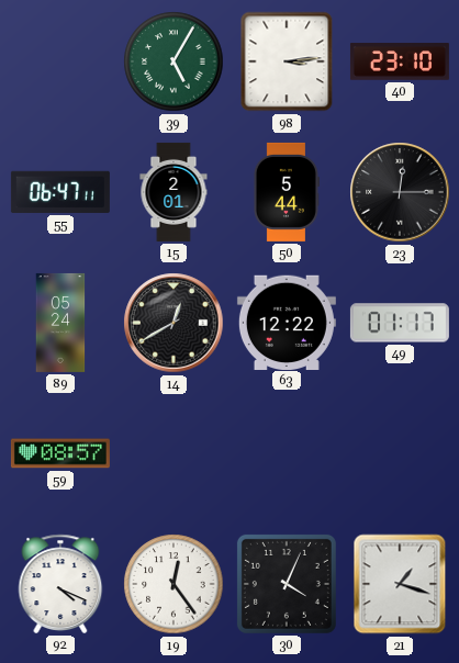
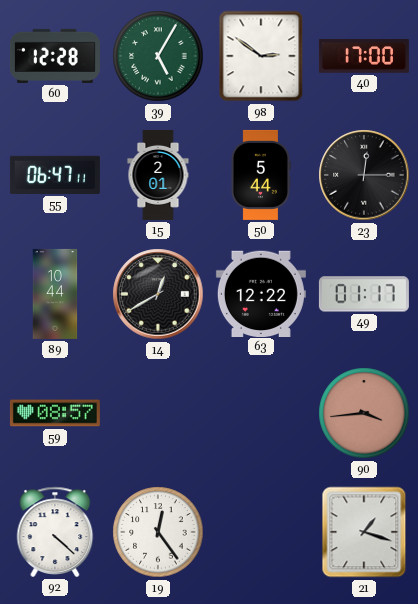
60: none -> 12:28 (55, 56)
98: 3:14 -> 2:51 (261, 56)
40: 23:10 -> 17:00 (364, 56)
89: 05:24 -> 10:44 (55, 294)
90: none -> 3:44 (364, 413)
92: 4:19 -> 4:22 (55, 532)
30: 4:04 -> none (287, 584)
